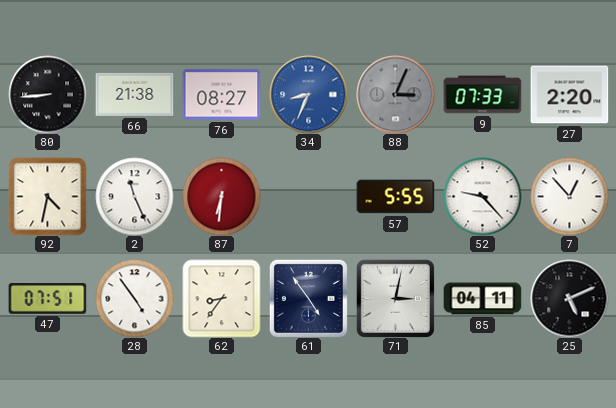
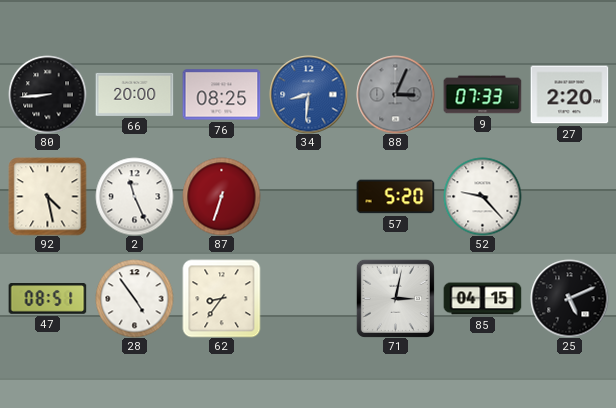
66: 21:38 -> 20:00 (134, 94)
76: 08:27 -> 08:25 (221, 95)
34: 8:34 -> 8:31 (308, 94)
92: 4:32 -> 4:28 (47, 196)
87: 6:31 -> 6:33 (221, 196)
57: 5:55 -> 5:20 (395, 197)
7: 12:53 -> none (569, 196)
47: 07:51 -> 08:51 (47, 299)
61: 4:54 -> none (308, 298)
85: 04:11 -> 04:15 (482, 299)
